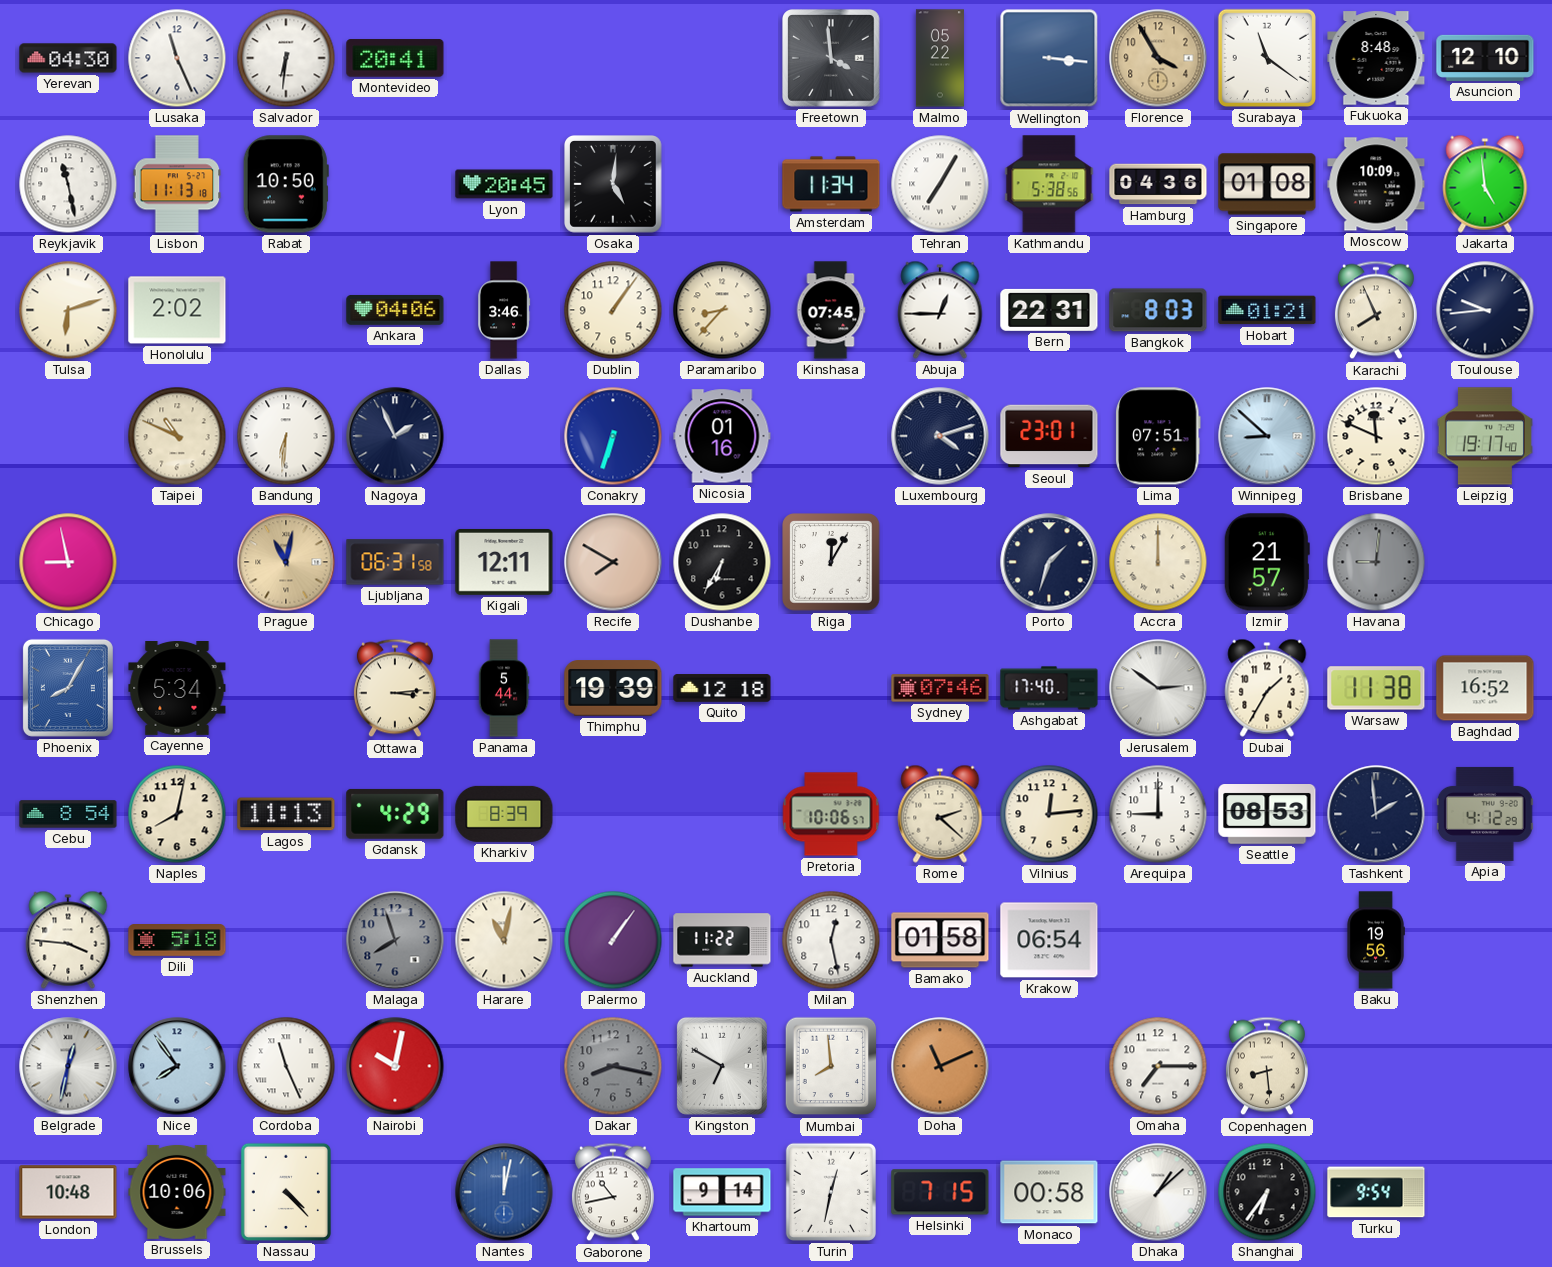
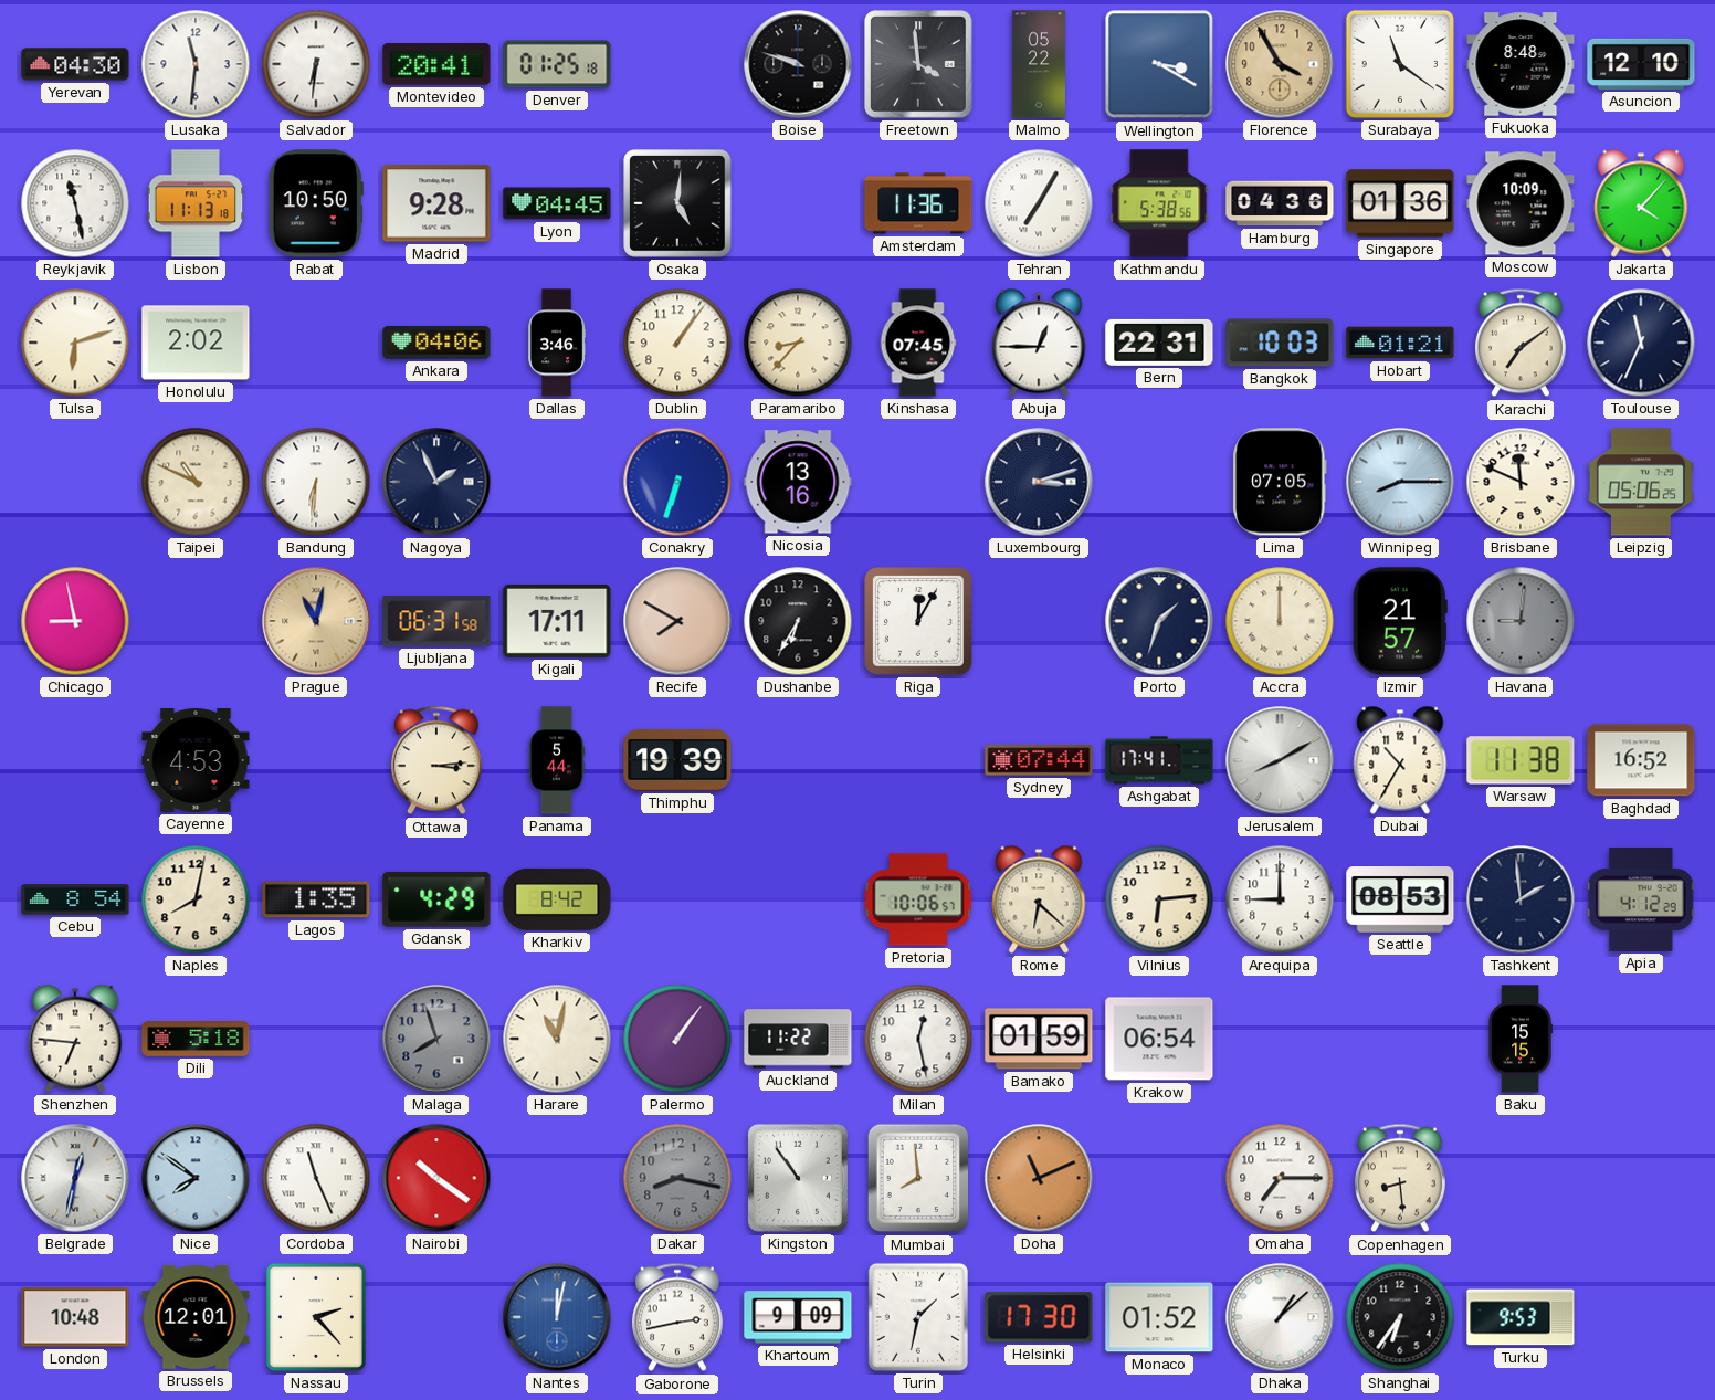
Lusaka: 11:26 -> 11:31 (196, 64)
Denver: none -> 01:25 (557, 64)
Boise: none -> 9:48 (798, 64)
Wellington: 3:16 -> 3:20 (1159, 64)
Madrid: none -> 9:28 (436, 203)
Lyon: 20:45 -> 04:45 (557, 203)
Amsterdam: 11:34 -> 11:36 (918, 203)
Singapore: 01:08 -> 01:36 (1400, 203)
Jakarta: 4:59 -> 4:07 (1641, 203)
Bangkok: 8:03 -> 10:03 (1280, 343)
Karachi: 7:56 -> 7:09 (1521, 343)
Toulouse: 9:44 -> 11:34 (1641, 343)
Nicosia: 01:16 -> 13:16 (798, 482)
Luxembourg: 4:12 -> 3:12 (1039, 482)
Seoul: 23:01 -> none (1049, 436)
Lima: 07:51 -> 07:05 (1280, 482)
Winnipeg: 8:52 -> 8:15 (1400, 482)
Leipzig: 19:17 -> 05:06 (1641, 482)
Kigali: 12:11 -> 17:11 (557, 621)
Phoenix: 8:05 -> none (68, 688)
Cayenne: 5:34 -> 4:53 (196, 761)
Quito: 12:18 -> none (722, 688)
Sydney: 07:46 -> 07:44 (1039, 760)
Ashgabat: 17:40 -> 17:41 (1159, 760)
Jerusalem: 2:51 -> 8:10 (1280, 760)
Dubai: 1:35 -> 10:35 (1400, 760)
Lagos: 11:13 -> 1:35 (316, 899)
Kharkiv: 8:39 -> 8:42 (557, 899)
Rome: 2:22 -> 6:22 (1039, 899)
Vilnius: 12:14 -> 6:14 (1159, 899)
Shenzhen: 3:46 -> 6:46 (75, 1039)
Bamako: 01:58 -> 01:59 (1039, 1039)
Baku: 19:56 -> 15:15 (1521, 1039)
Nice: 7:54 -> 7:51 (196, 1178)
Nairobi: 10:02 -> 10:21 (436, 1178)
Kingston: 6:50 -> 10:54 (798, 1178)
Brussels: 10:06 -> 12:01 (196, 1317)
Nassau: 4:23 -> 2:23 (316, 1317)
Gaborone: 10:43 -> 2:43 (677, 1317)
Khartoum: 9:14 -> 9:09 (798, 1317)
Turin: 12:32 -> 1:32 (918, 1317)
Helsinki: 7:15 -> 17:30 (1039, 1317)
Monaco: 00:58 -> 01:52 (1159, 1317)
Turku: 9:54 -> 9:53 (1521, 1317)
